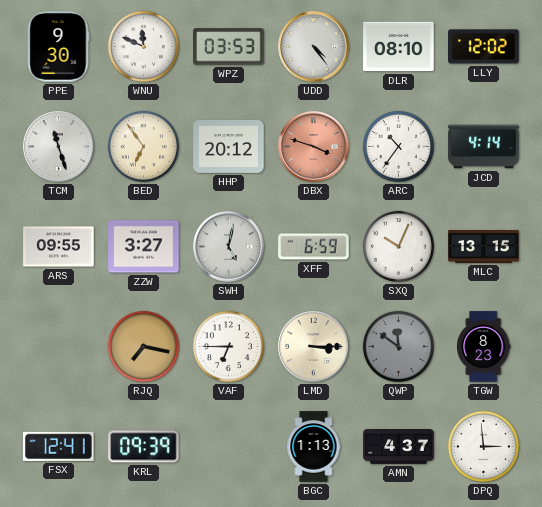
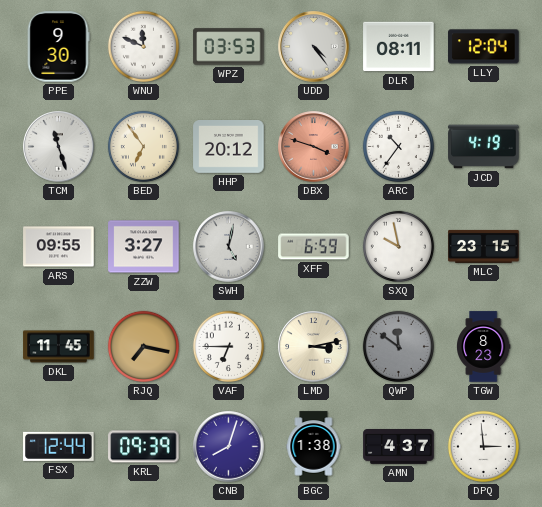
DLR: 08:10 -> 08:11 (399, 47)
LLY: 12:02 -> 12:04 (484, 47)
JCD: 4:14 -> 4:19 (484, 147)
SXQ: 10:04 -> 9:58 (398, 246)
MLC: 13:15 -> 23:15 (484, 246)
DKL: none -> 11:45 (59, 347)
LMD: 3:15 -> 3:13 (314, 347)
FSX: 12:41 -> 12:44 (59, 446)
CNB: none -> 8:03 (229, 447)
BGC: 1:13 -> 1:38 (314, 447)
